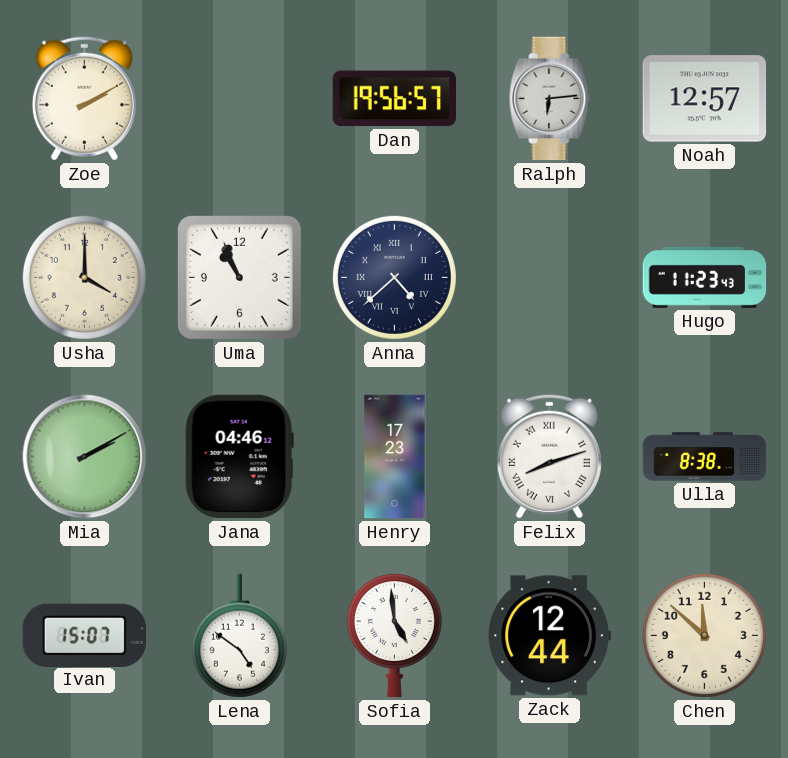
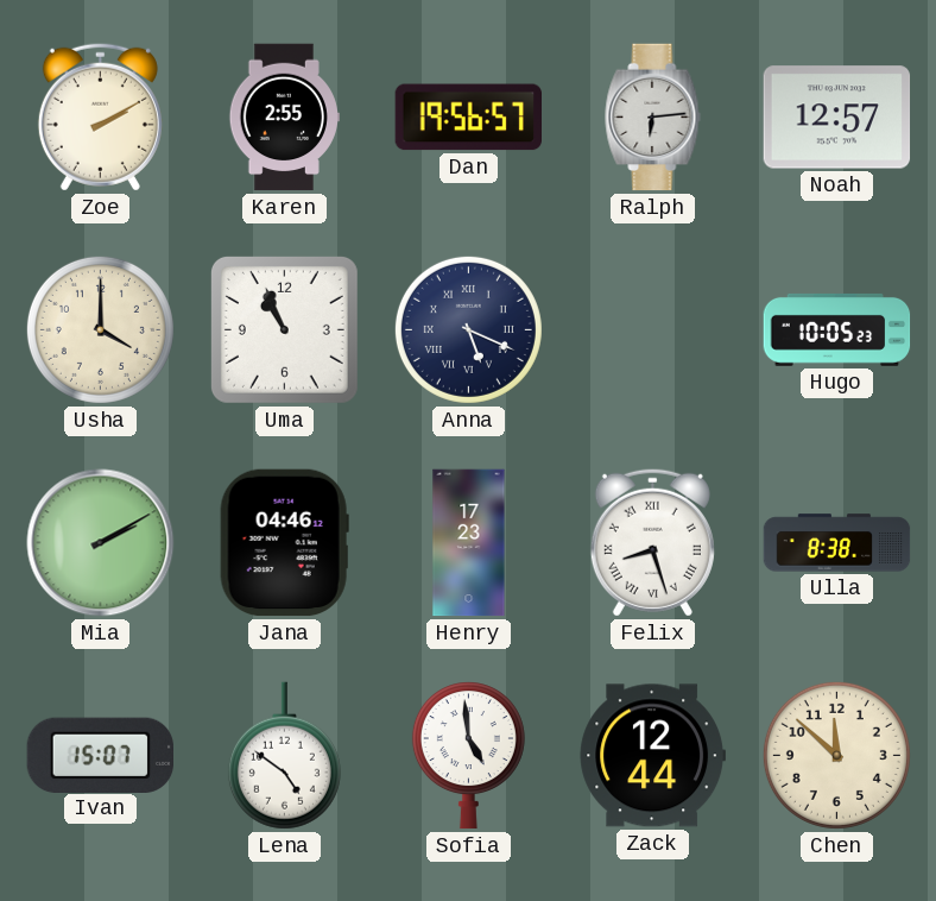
Karen: none -> 2:55 (284, 118)
Anna: 4:38 -> 5:19 (468, 329)
Hugo: 11:23 -> 10:05 (837, 329)
Felix: 8:12 -> 8:27 (652, 542)
